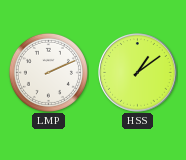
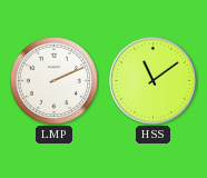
HSS: 1:09 -> 11:09 (154, 81)
